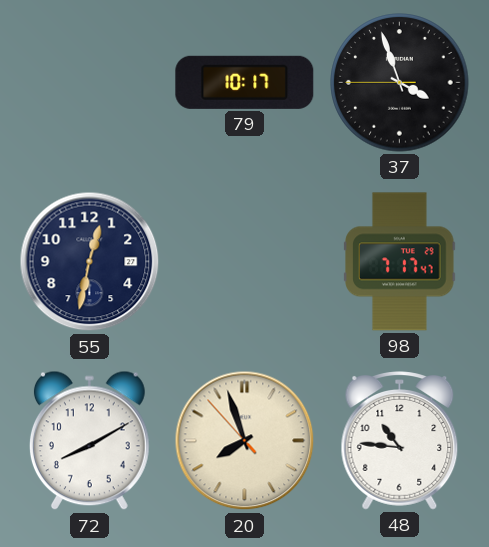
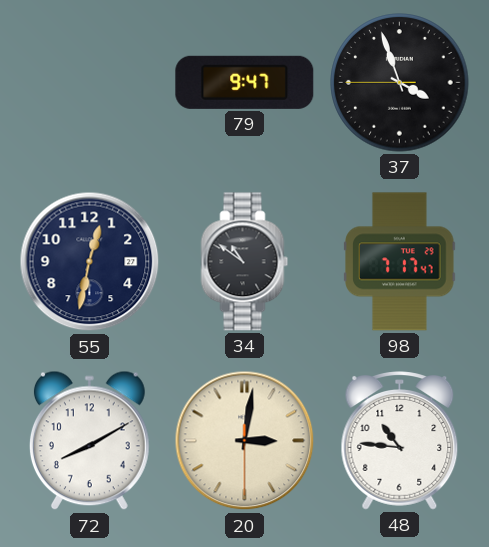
79: 10:17 -> 9:47 (245, 82)
34: none -> 10:51 (245, 262)
20: 7:56 -> 3:01 (245, 441)
